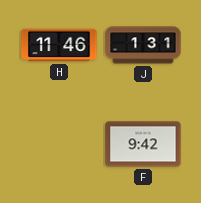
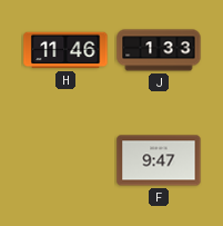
J: 1:31 -> 1:33 (159, 50)
F: 9:42 -> 9:47 (159, 160)
